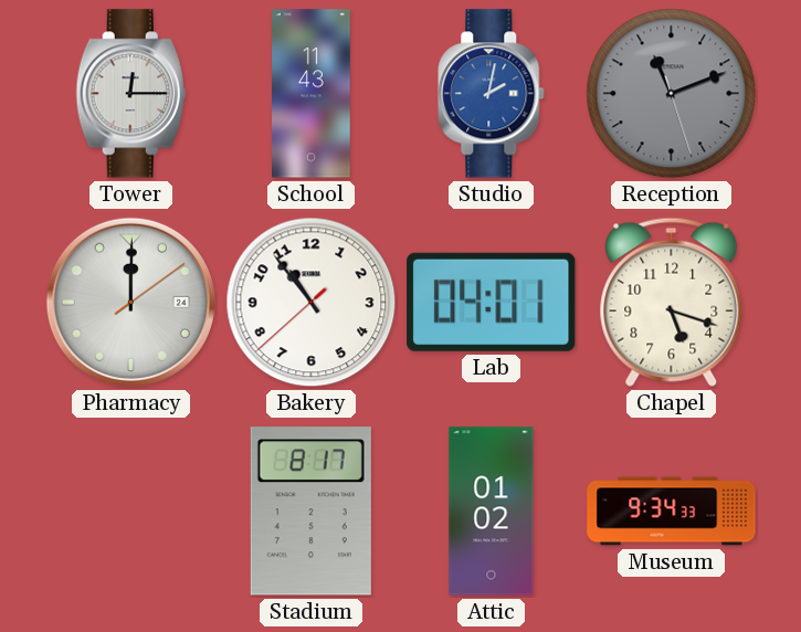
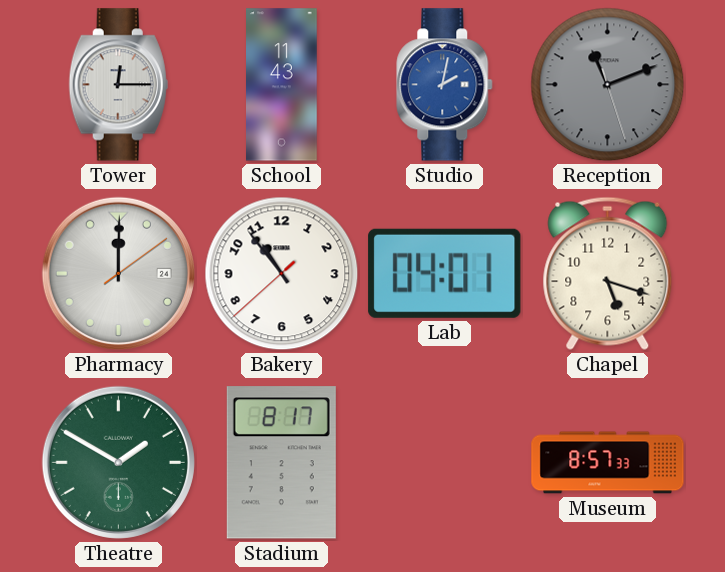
Theatre: none -> 1:50 (118, 462)
Attic: 01:02 -> none (492, 512)
Museum: 9:34 -> 8:57 (608, 463)
